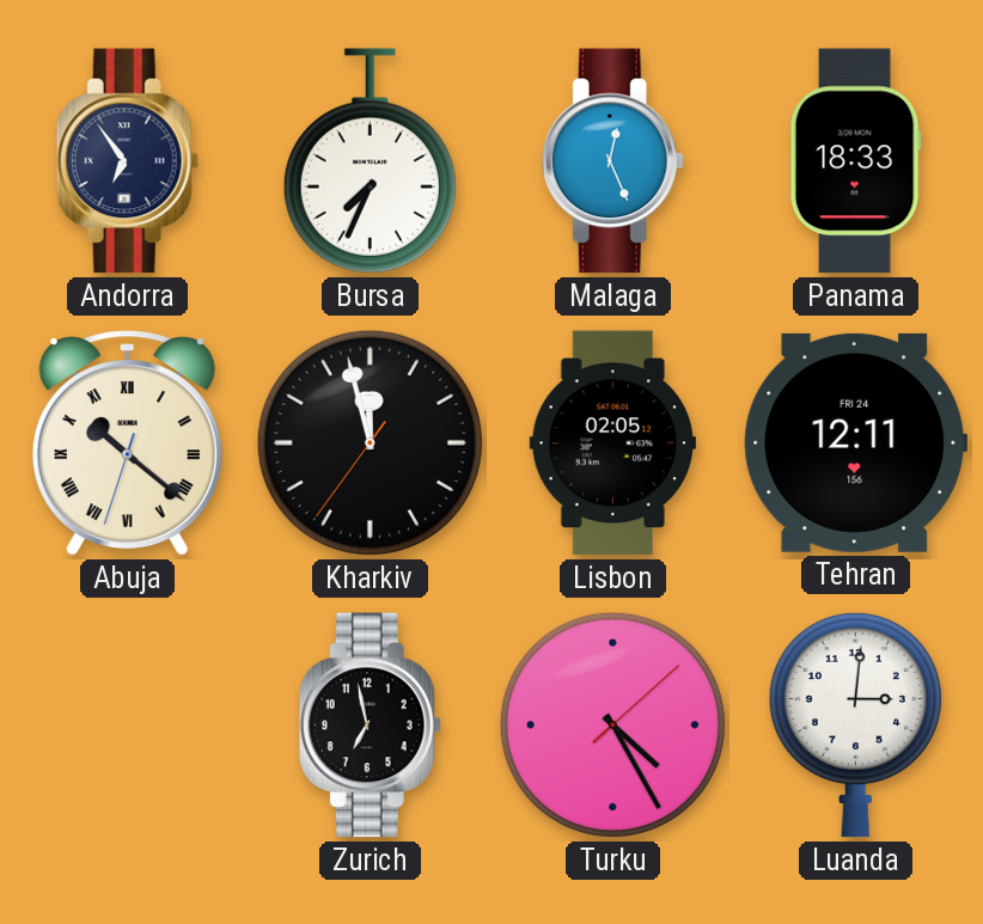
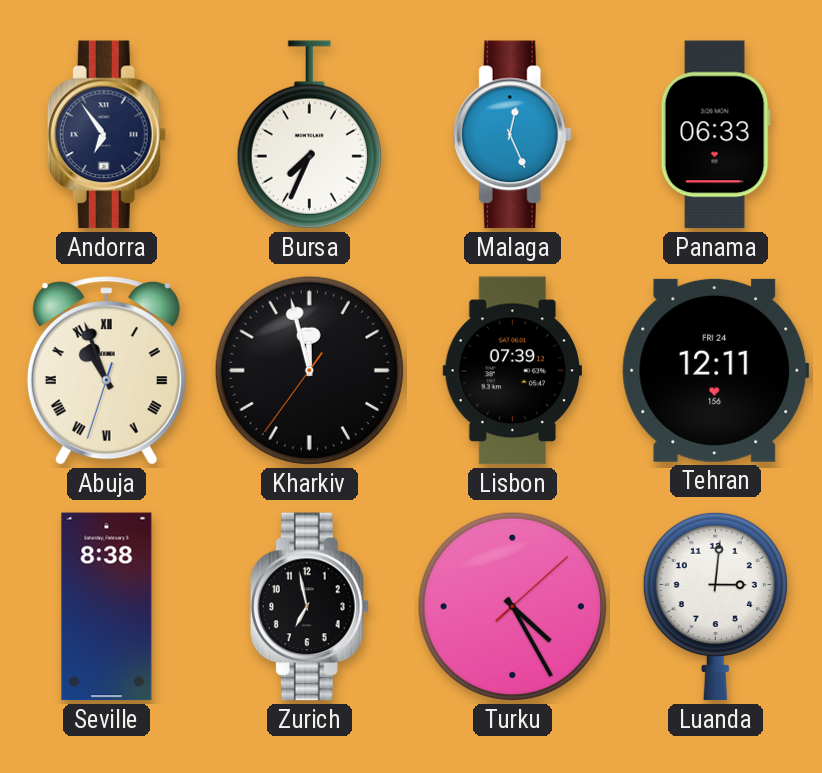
Panama: 18:33 -> 06:33 (715, 135)
Abuja: 10:21 -> 10:56 (106, 371)
Lisbon: 02:05 -> 07:39 (512, 371)
Seville: none -> 8:38 (107, 607)
